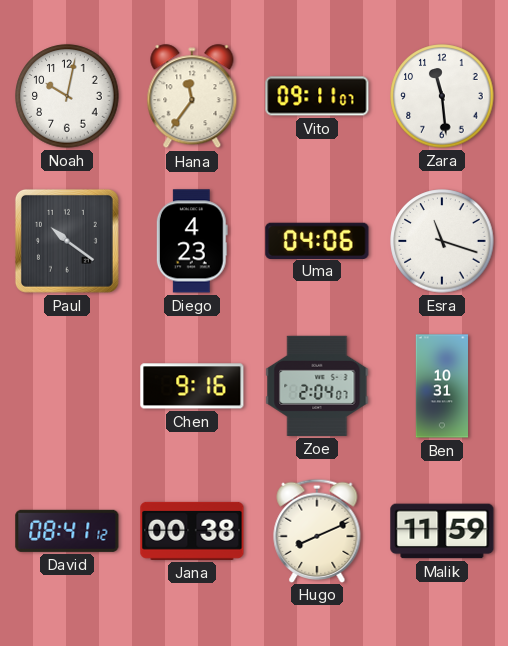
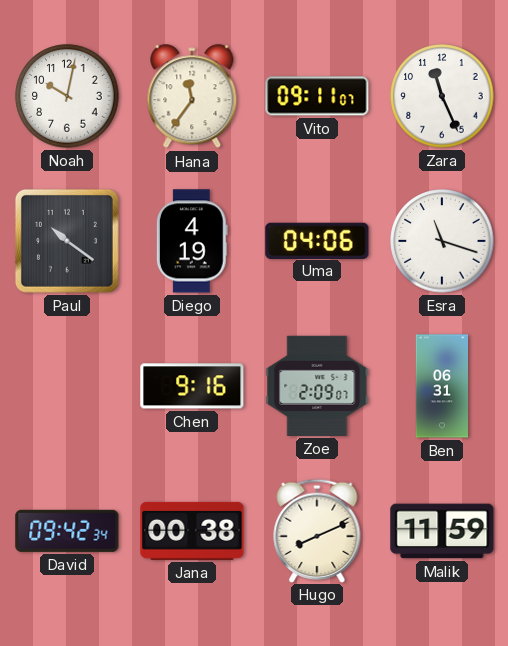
Zara: 11:29 -> 11:26 (442, 96)
Diego: 4:23 -> 4:19 (192, 241)
Zoe: 2:04 -> 2:09 (317, 386)
Ben: 10:31 -> 06:31 (442, 386)
David: 08:41 -> 09:42 (67, 531)
